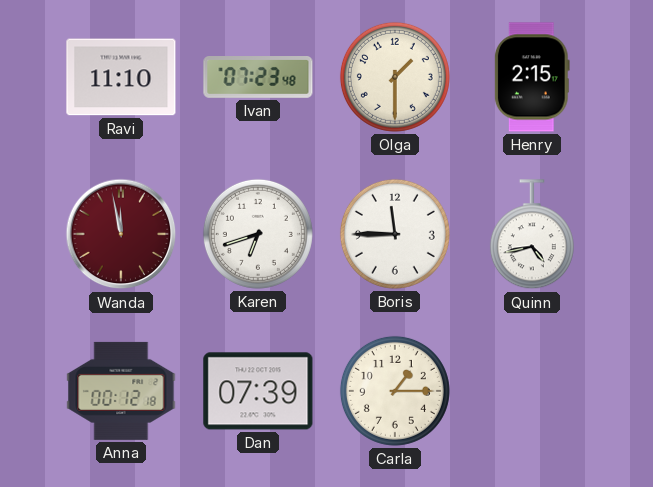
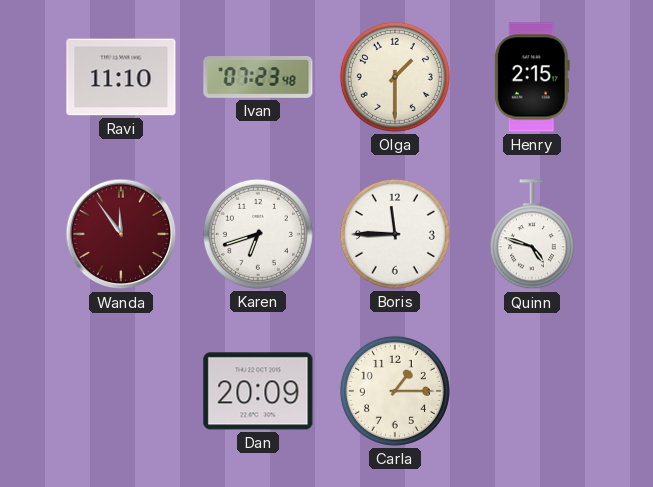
Wanda: 11:58 -> 11:54 (121, 234)
Quinn: 4:43 -> 4:48 (532, 235)
Anna: 00:12 -> none (121, 391)
Dan: 07:39 -> 20:09 (258, 391)
